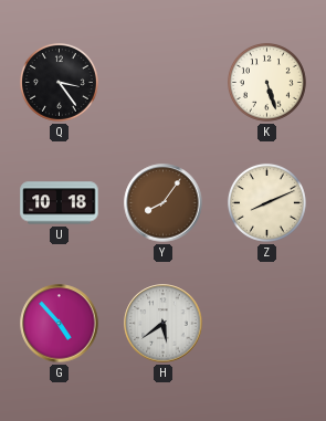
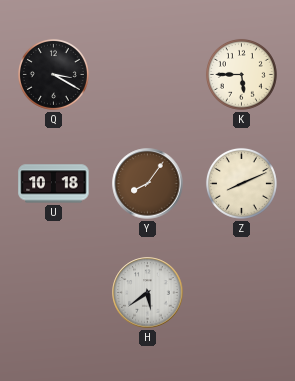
Q: 3:24 -> 3:20 (53, 74)
K: 5:27 -> 5:45 (241, 74)
G: 4:53 -> none (60, 324)
